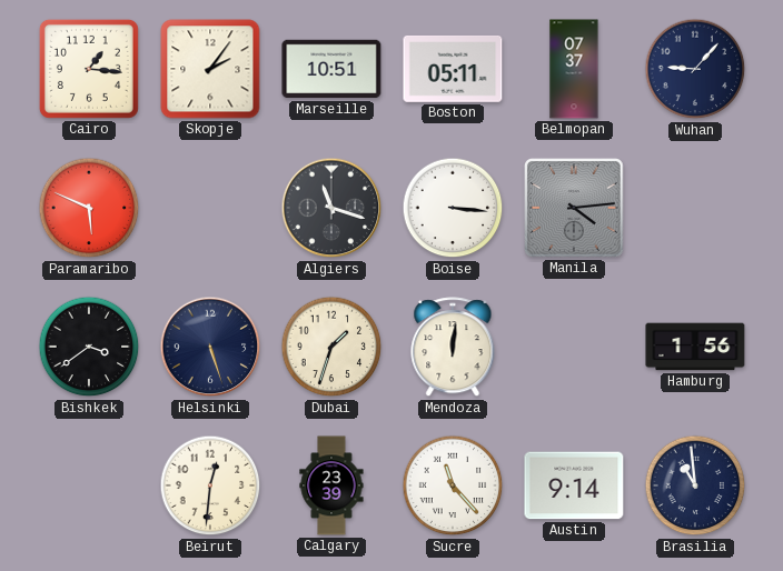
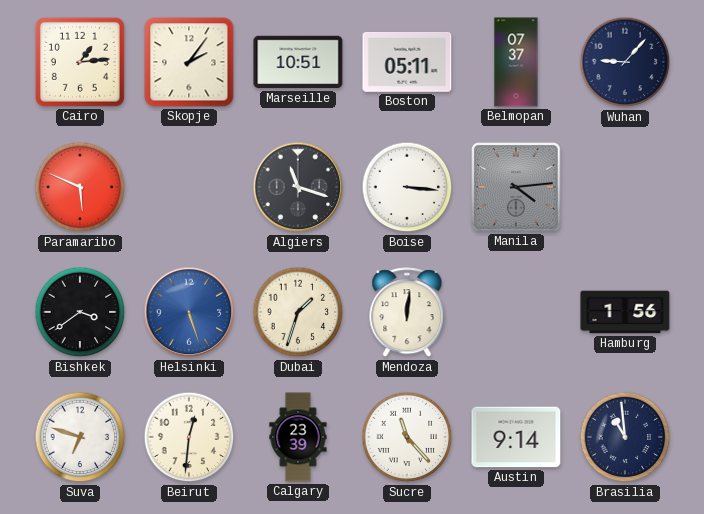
Cairo: 1:16 -> 1:14 (80, 62)
Helsinki dial: navy -> blue (189, 312)
Suva: none -> 6:48 (80, 437)
